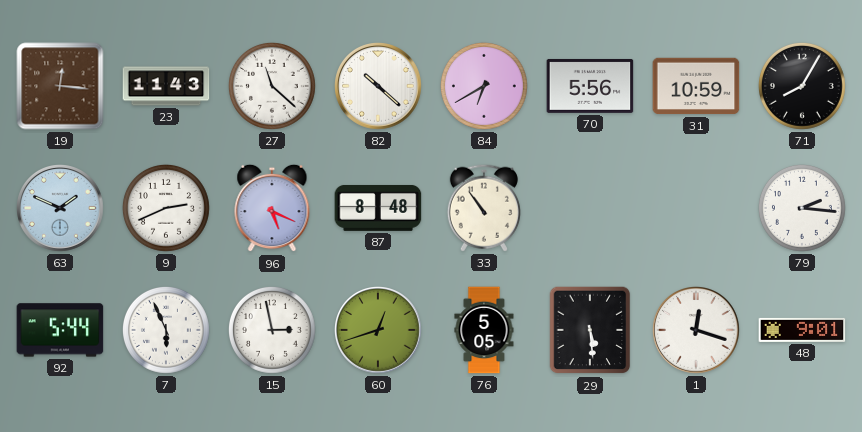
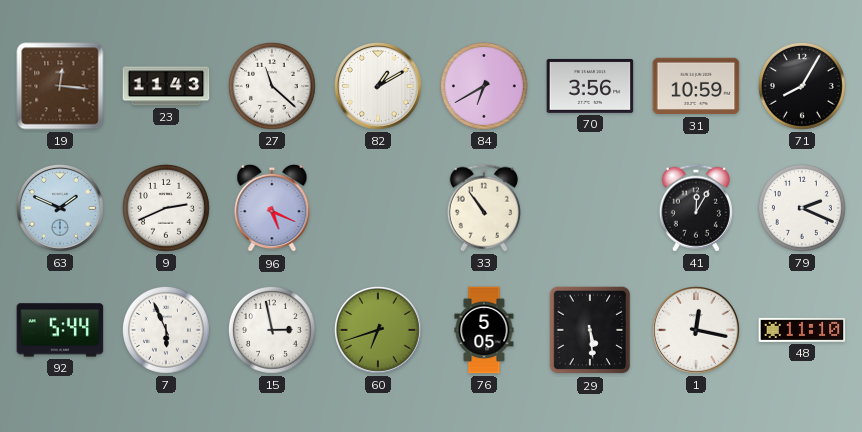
82: 10:22 -> 1:10 (379, 87)
70: 5:56 -> 3:56 (590, 86)
87: 8:48 -> none (378, 208)
41: none -> 12:05 (696, 208)
79: 2:16 -> 2:19 (802, 208)
60: 12:42 -> 6:42 (379, 331)
1: 12:18 -> 12:17 (697, 331)
48: 9:01 -> 11:10 (802, 330)
